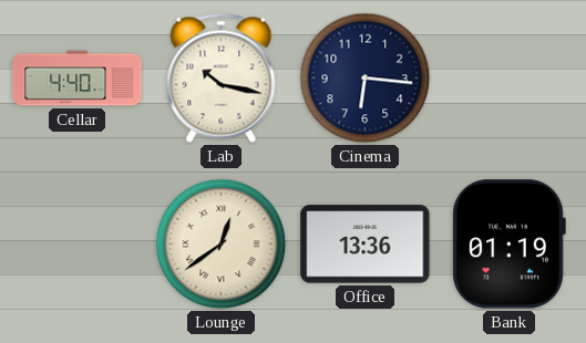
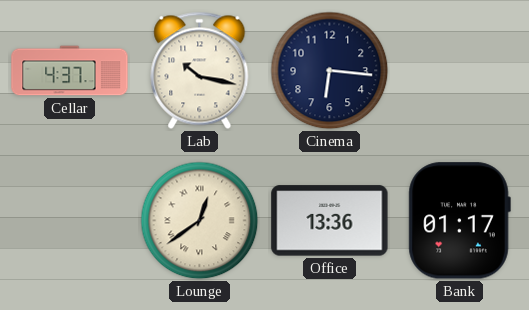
Cellar: 4:40 -> 4:37 (70, 71)
Bank: 01:19 -> 01:17 (459, 221)
